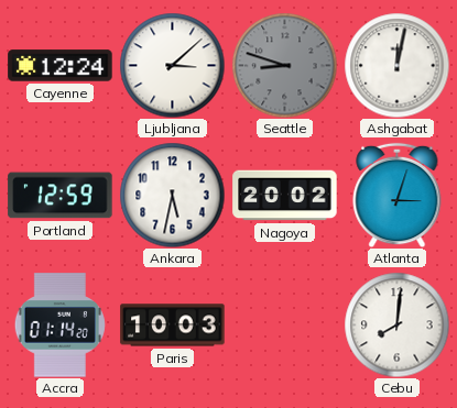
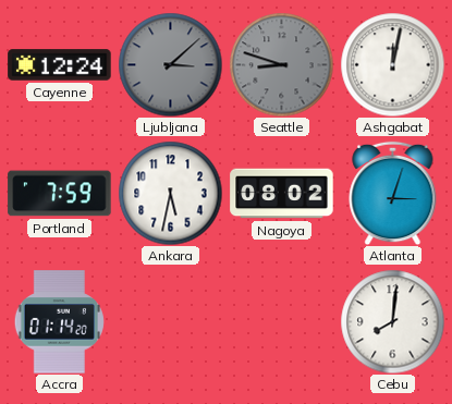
Ljubljana dial: white -> grey (170, 64)
Portland: 12:59 -> 7:59 (60, 194)
Nagoya: 20:02 -> 08:02 (282, 194)
Paris: 10:03 -> none (173, 326)
